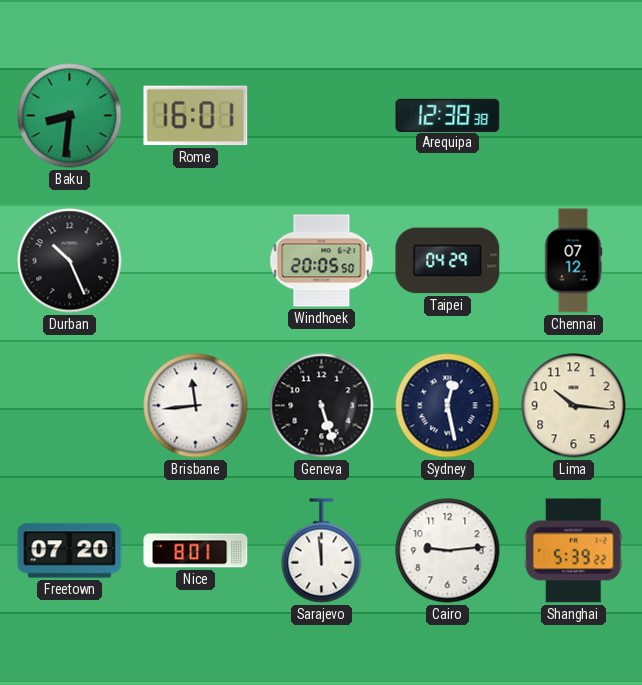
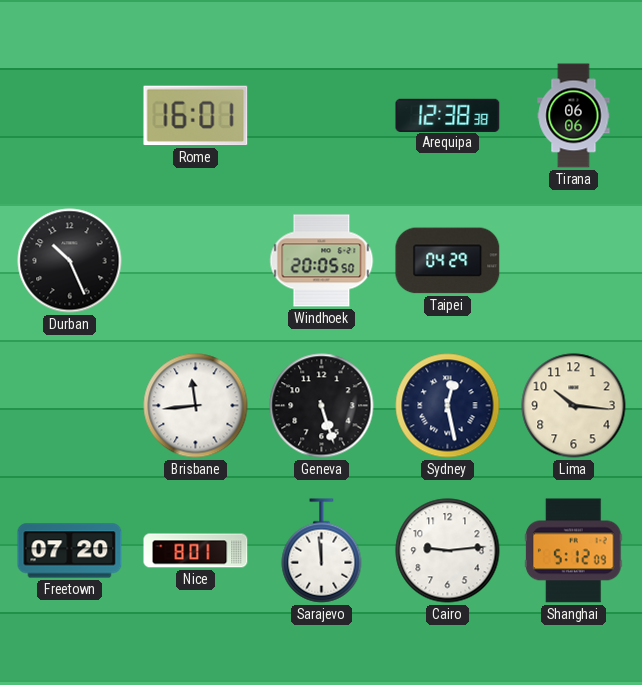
Baku: 8:31 -> none (70, 116)
Tirana: none -> 06:06 (574, 116)
Chennai: 07:12 -> none (573, 261)
Shanghai: 5:39 -> 5:12 (573, 551)
